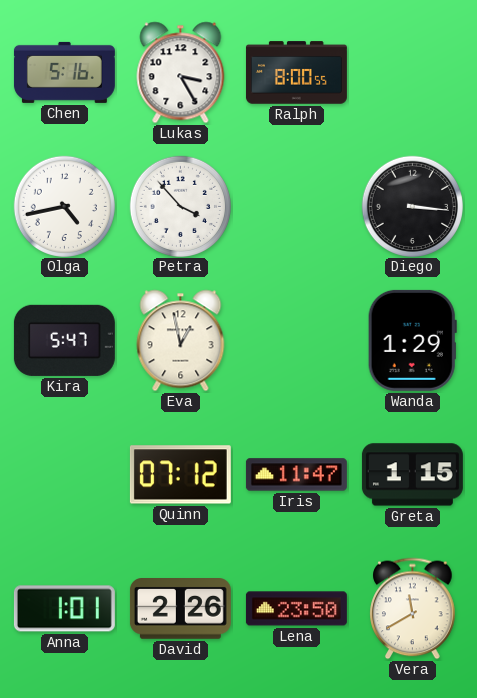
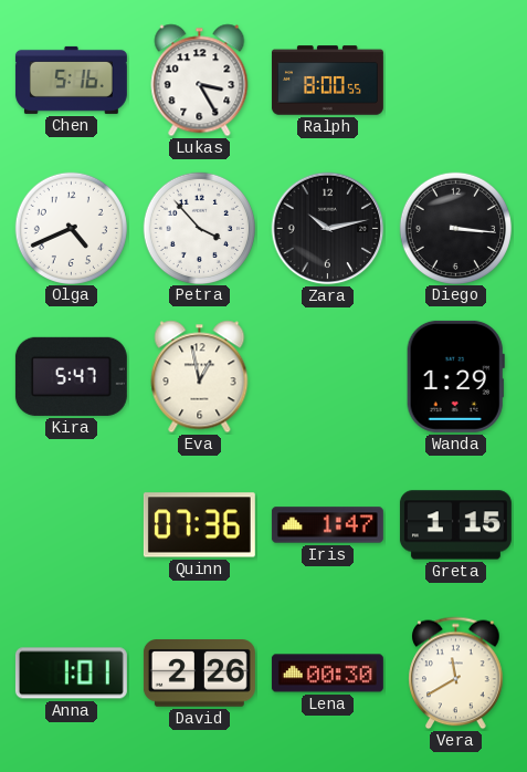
Olga: 4:43 -> 4:41 (71, 228)
Zara: none -> 10:13 (328, 229)
Quinn: 07:12 -> 07:36 (199, 525)
Iris: 11:47 -> 1:47 (327, 525)
Lena: 23:50 -> 00:30 (327, 674)
